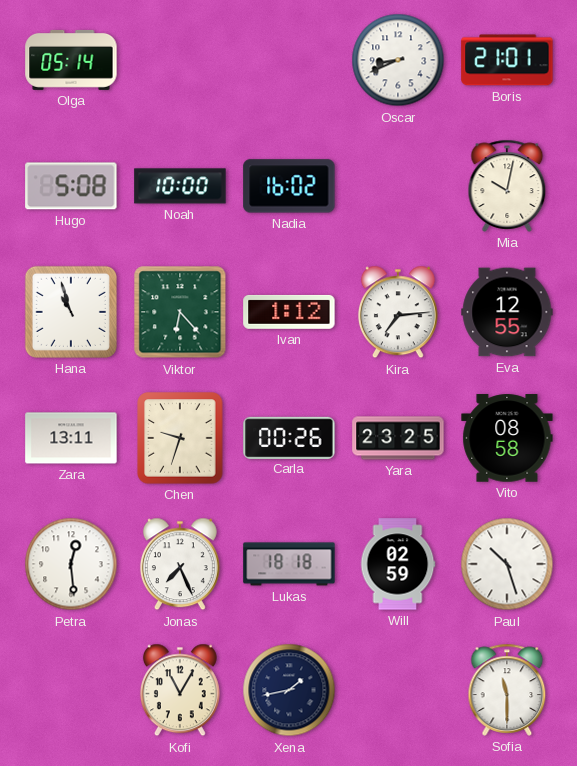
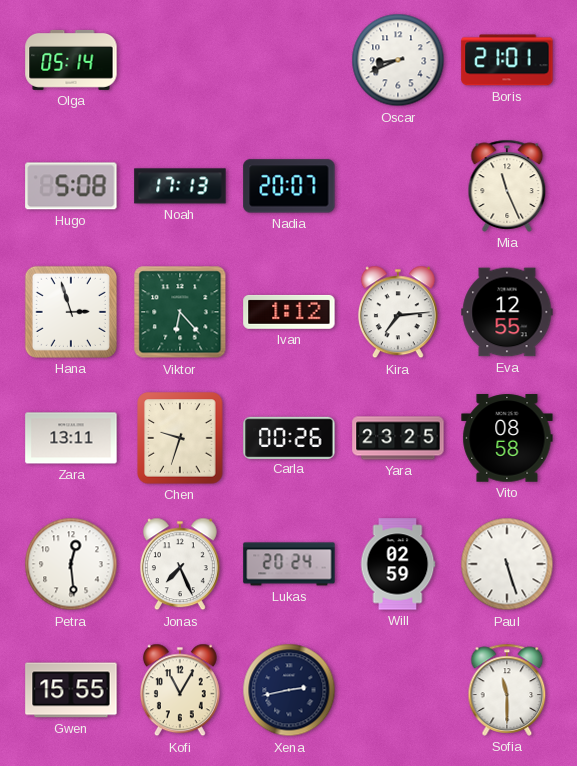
Noah: 10:00 -> 17:13 (180, 186)
Nadia: 16:02 -> 20:07 (289, 186)
Mia: 10:02 -> 11:26 (507, 186)
Hana: 10:57 -> 2:57 (71, 312)
Lukas: 18:18 -> 20:24 (289, 564)
Paul: 10:27 -> 5:27 (507, 564)
Gwen: none -> 15:55 (71, 690)
Xena: 1:43 -> 2:43 (289, 690)
